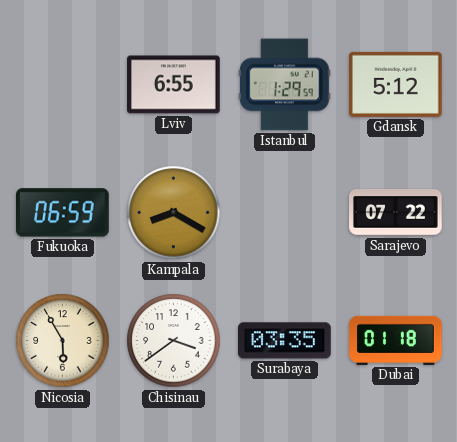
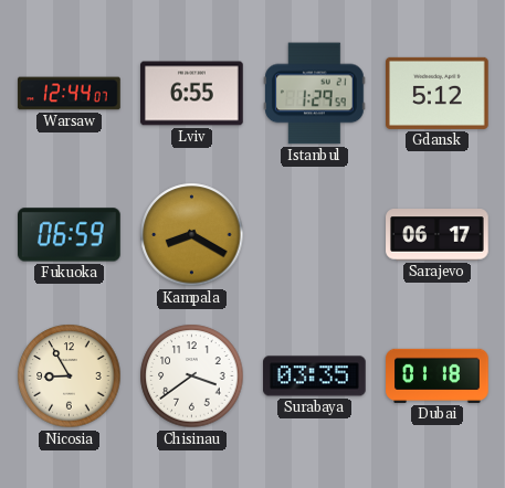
Warsaw: none -> 12:44 (70, 94)
Sarajevo: 07:22 -> 06:17 (438, 235)
Nicosia: 5:55 -> 8:55 (70, 376)
